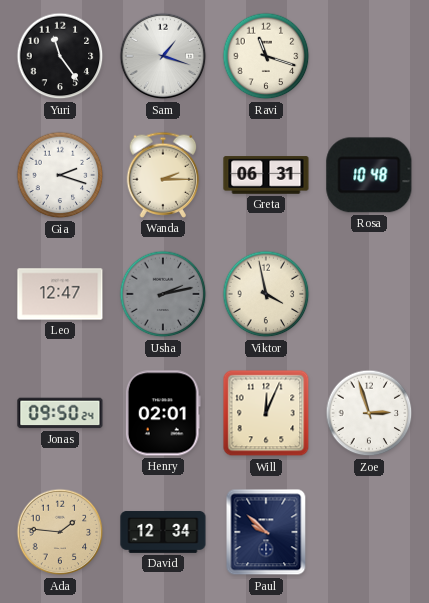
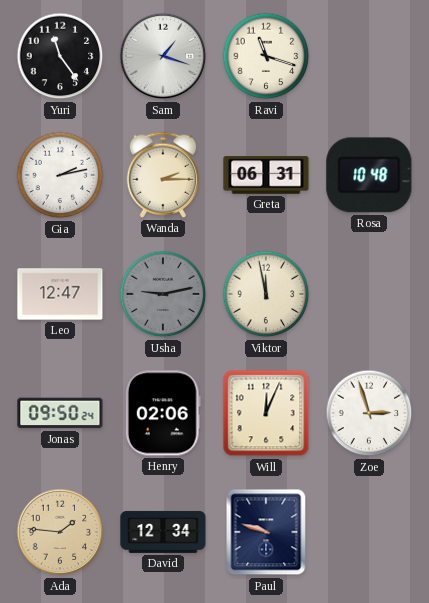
Gia: 2:18 -> 2:13 (60, 175)
Usha: 2:13 -> 9:13 (163, 294)
Viktor: 3:58 -> 11:58 (266, 294)
Henry: 02:01 -> 02:06 (163, 413)
Paul: 9:52 -> 9:48 (266, 532)
